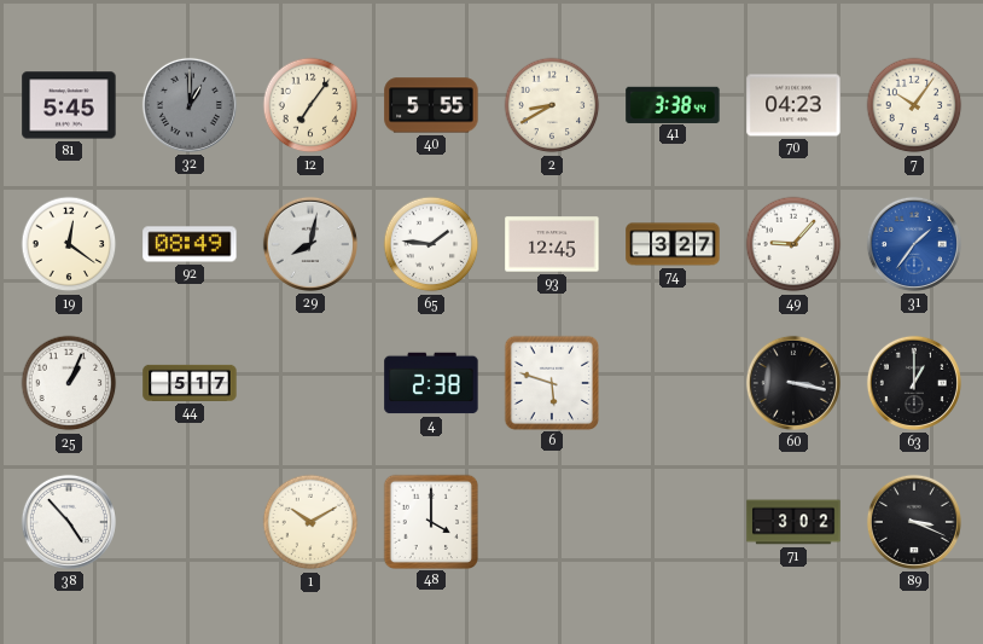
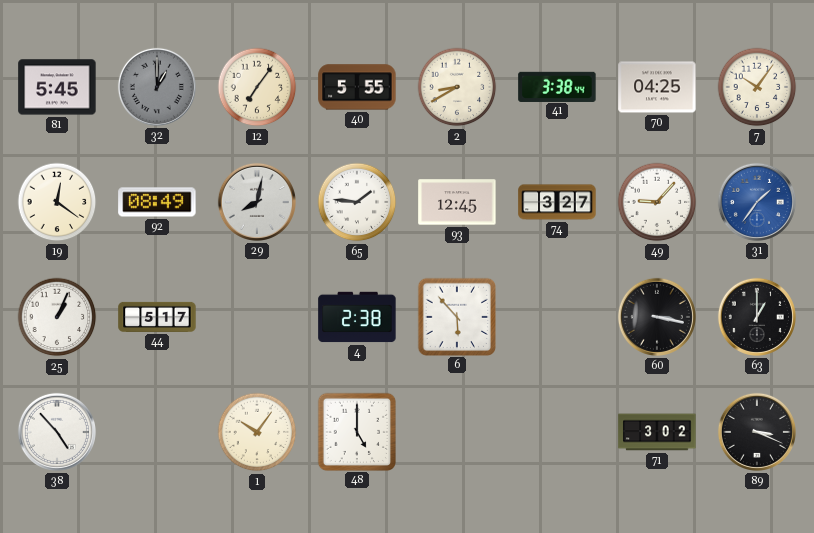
70: 04:23 -> 04:25 (657, 87)
6: 5:48 -> 5:53 (456, 316)
1: 10:10 -> 10:06 (257, 432)
48: 4:00 -> 5:00 (356, 431)
